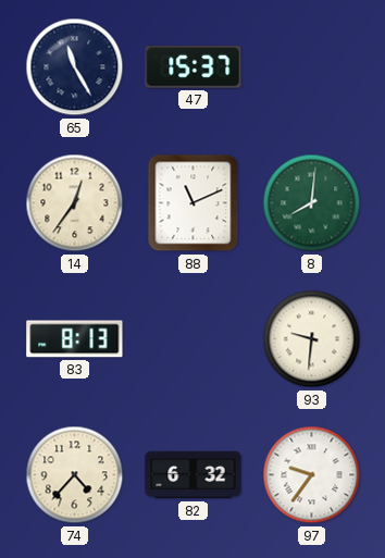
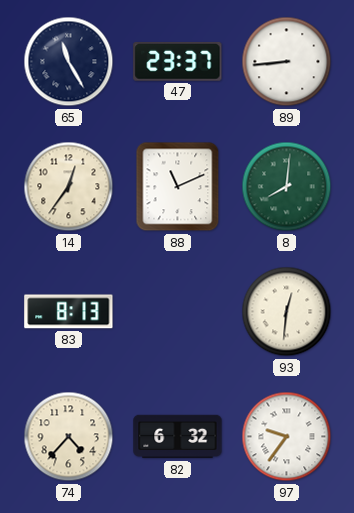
47: 15:37 -> 23:37 (178, 61)
89: none -> 8:44 (287, 62)
93: 9:31 -> 12:31 (287, 312)
